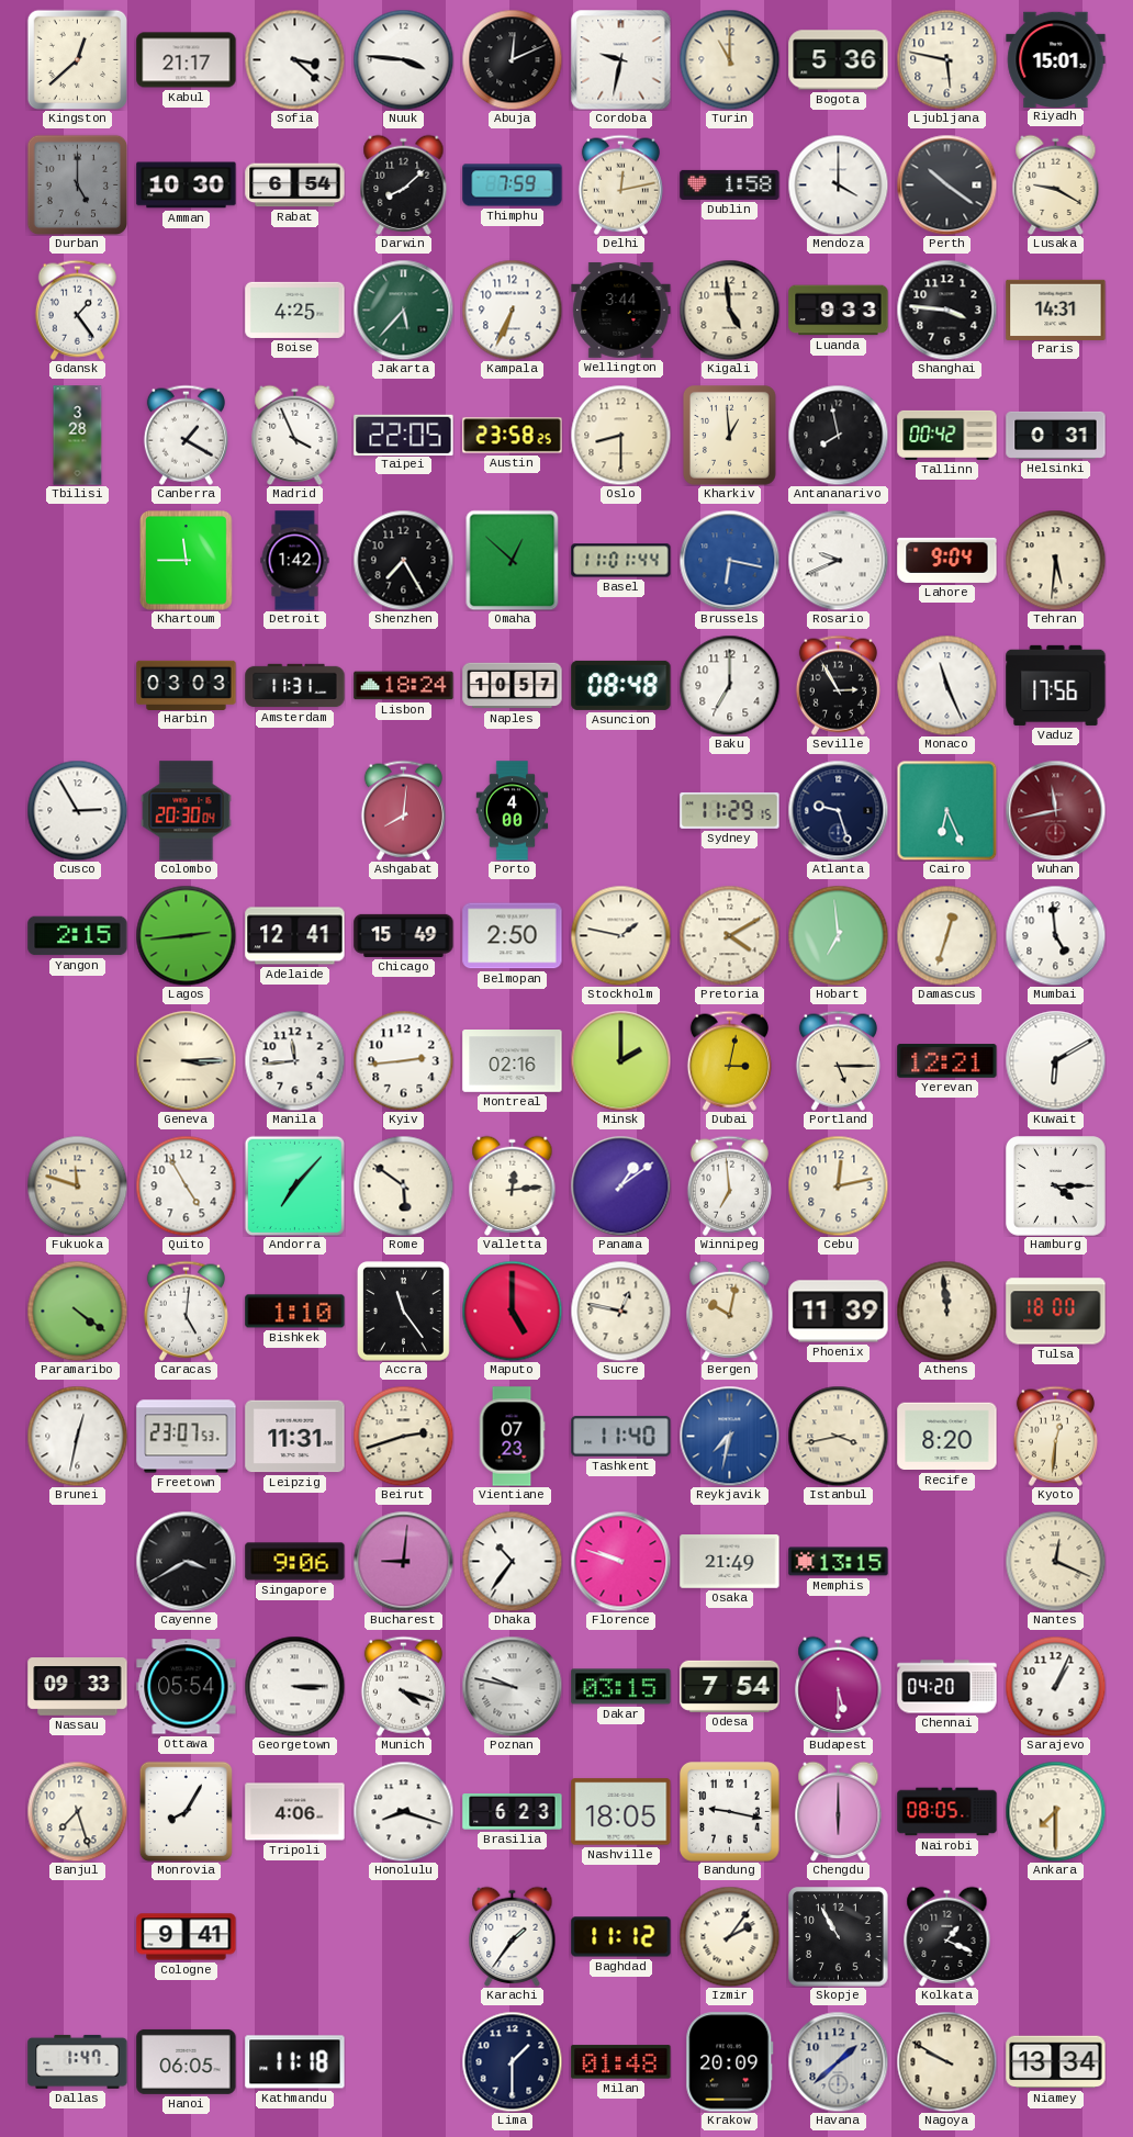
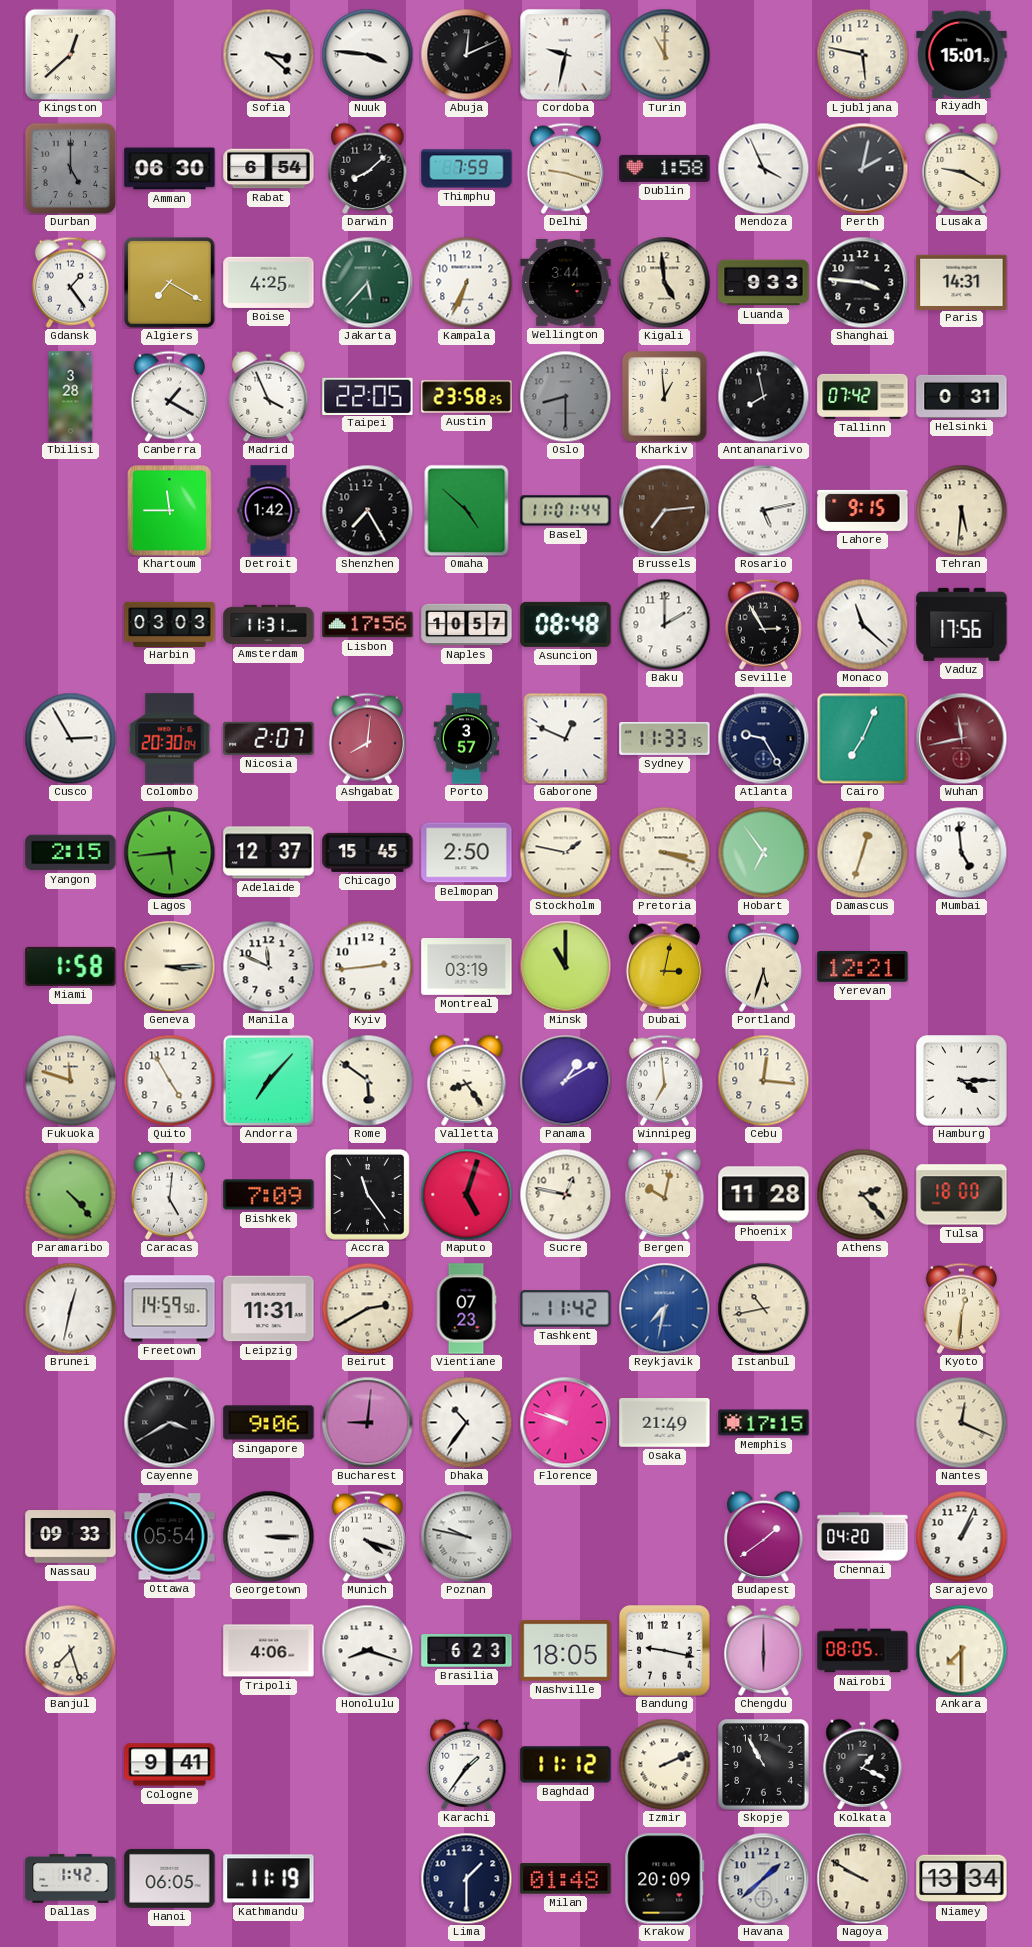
Kabul: 21:17 -> none (187, 60)
Bogota: 5:36 -> none (839, 60)
Amman: 10:30 -> 06:30 (170, 169)
Delhi: 12:13 -> 9:18 (565, 168)
Mendoza: 4:00 -> 3:56 (763, 168)
Perth: 10:21 -> 2:02 (862, 168)
Algiers: none -> 7:20 (170, 283)
Oslo dial: cream -> grey (565, 396)
Tallinn: 00:42 -> 07:42 (863, 396)
Omaha: 12:52 -> 4:52 (467, 510)
Brussels: 6:17 -> 7:14 (664, 510)
Brussels dial: blue -> brown (664, 510)
Rosario: 9:41 -> 5:13 (763, 510)
Lahore: 9:04 -> 9:15 (863, 510)
Lisbon: 18:24 -> 17:56 (368, 625)
Baku: 7:00 -> 2:00 (664, 624)
Monaco: 11:26 -> 11:22 (862, 624)
Nicosia: none -> 2:07 (269, 738)
Porto: 4:00 -> 3:57 (467, 739)
Gaborone: none -> 12:49 (566, 738)
Sydney: 11:29 -> 11:33 (665, 738)
Atlanta: 9:27 -> 9:25 (763, 738)
Cairo: 6:26 -> 7:04 (862, 738)
Lagos: 2:44 -> 5:44 (169, 852)
Adelaide: 12:41 -> 12:37 (269, 853)
Chicago: 15:49 -> 15:45 (368, 852)
Pretoria: 4:10 -> 3:18 (664, 852)
Hobart: 6:59 -> 6:54 (763, 852)
Miami: none -> 1:58 (71, 966)
Manila: 11:44 -> 11:49 (268, 966)
Montreal: 02:16 -> 03:19 (467, 967)
Minsk: 2:00 -> 11:00 (565, 966)
Portland: 5:15 -> 5:33 (763, 966)
Kuwait: 6:10 -> none (1055, 1060)
Valletta: 12:14 -> 8:24 (467, 1080)
Panama: 1:09 -> 1:10 (565, 1080)
Cebu: 12:13 -> 12:16 (763, 1080)
Paramaribo: 4:21 -> 4:23 (70, 1194)
Bishkek: 1:10 -> 7:09 (269, 1195)
Maputo: 5:00 -> 5:03 (466, 1194)
Phoenix: 11:39 -> 11:28 (764, 1195)
Athens: 11:59 -> 2:23 (862, 1194)
Freetown: 23:07 -> 14:59 (170, 1309)
Beirut: 2:42 -> 2:40 (367, 1308)
Tashkent: 11:40 -> 11:42 (566, 1309)
Istanbul: 3:43 -> 10:43 (763, 1308)
Recife: 8:20 -> none (947, 1437)
Memphis: 13:15 -> 17:15 (764, 1423)
Dakar: 03:15 -> none (621, 1687)
Odesa: 7:54 -> none (730, 1686)
Budapest: 5:30 -> 1:39 (764, 1536)
Monrovia: 8:05 -> none (186, 1811)
Izmir: 2:06 -> 2:11 (664, 1764)
Dallas: 1:47 -> 1:42 (71, 1878)
Kathmandu: 11:18 -> 11:19 (269, 1879)
